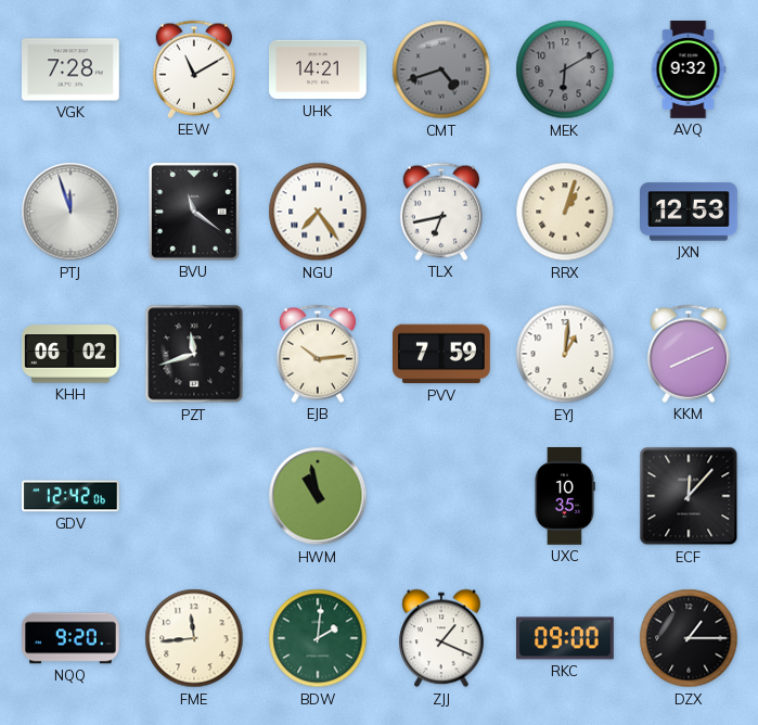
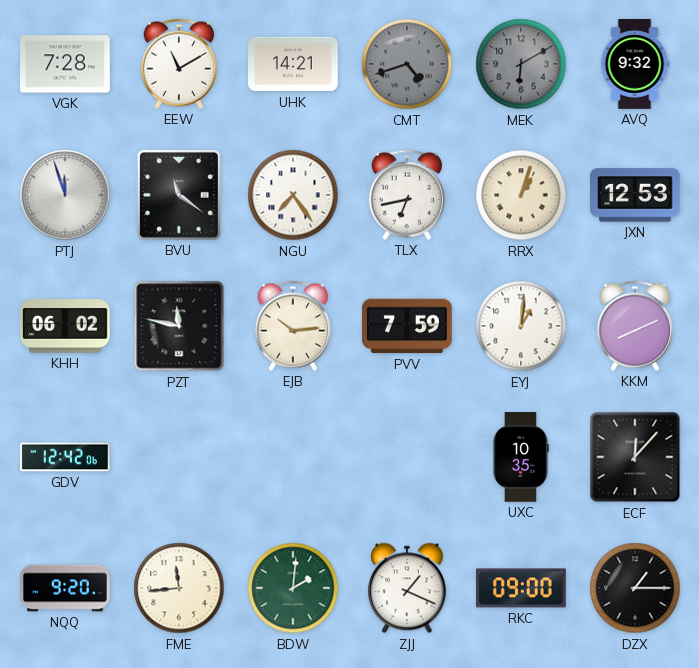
PZT: 11:42 -> 11:47 (179, 326)
HWM: 10:58 -> none (318, 496)
